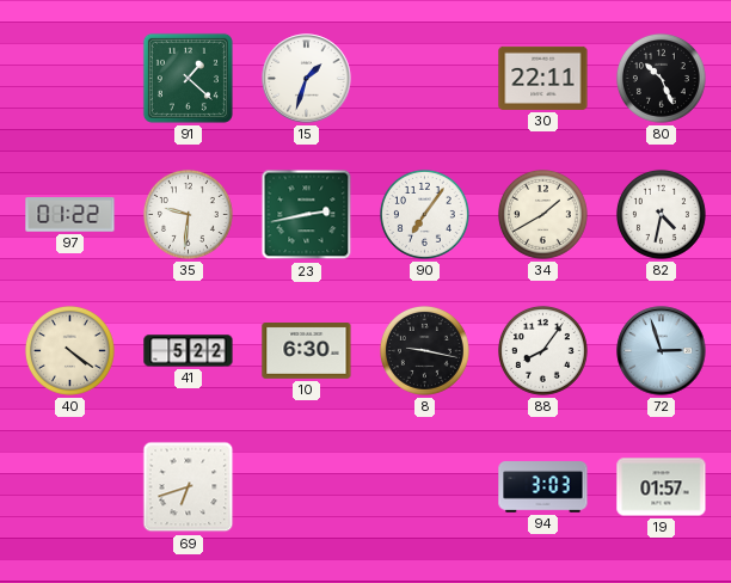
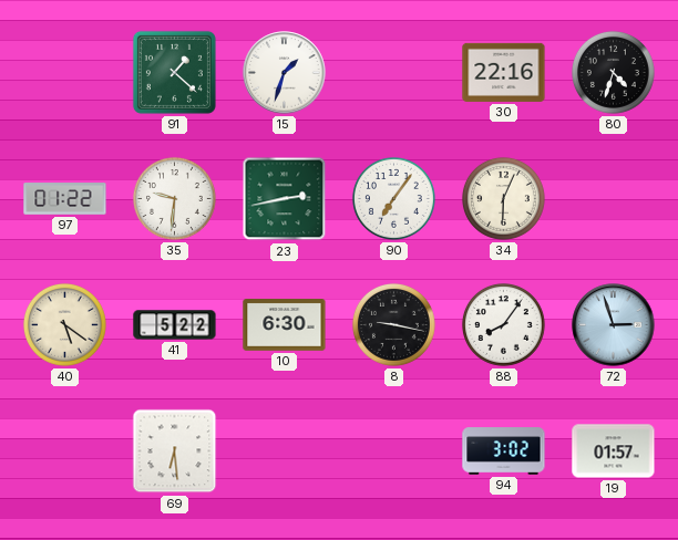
30: 22:11 -> 22:16 (504, 72)
80: 10:26 -> 4:33 (613, 72)
34: 1:40 -> 6:04 (503, 198)
82: 4:32 -> none (661, 214)
40: 4:21 -> 5:21 (64, 324)
69: 6:42 -> 6:29 (175, 451)
94: 3:03 -> 3:02 (504, 451)
